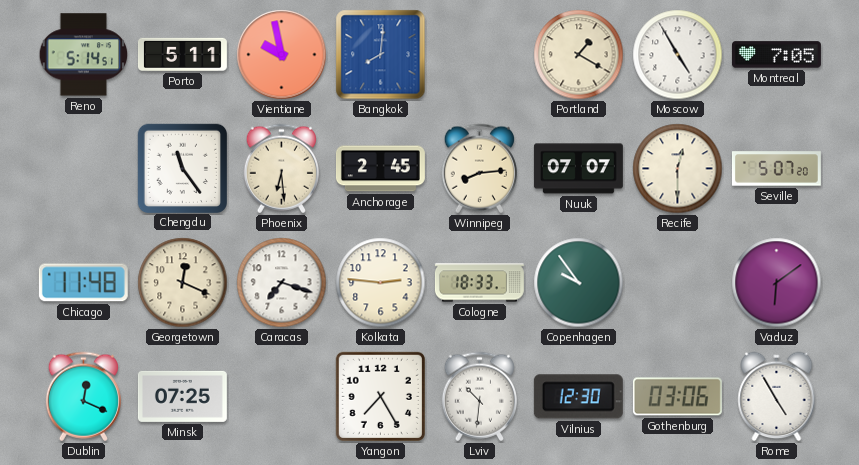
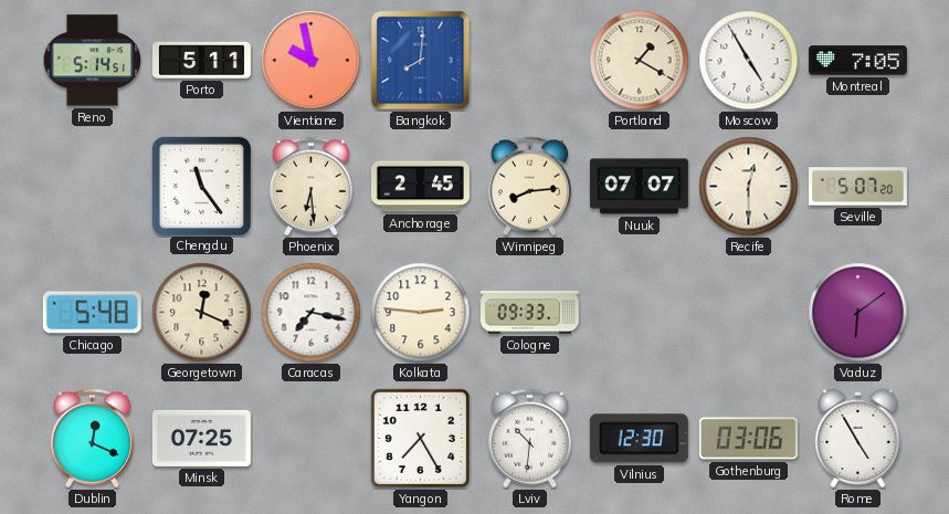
Chicago: 11:48 -> 5:48 (92, 313)
Caracas: 7:18 -> 7:17 (312, 313)
Cologne: 18:33 -> 09:33 (529, 313)
Copenhagen: 9:54 -> none (579, 283)
